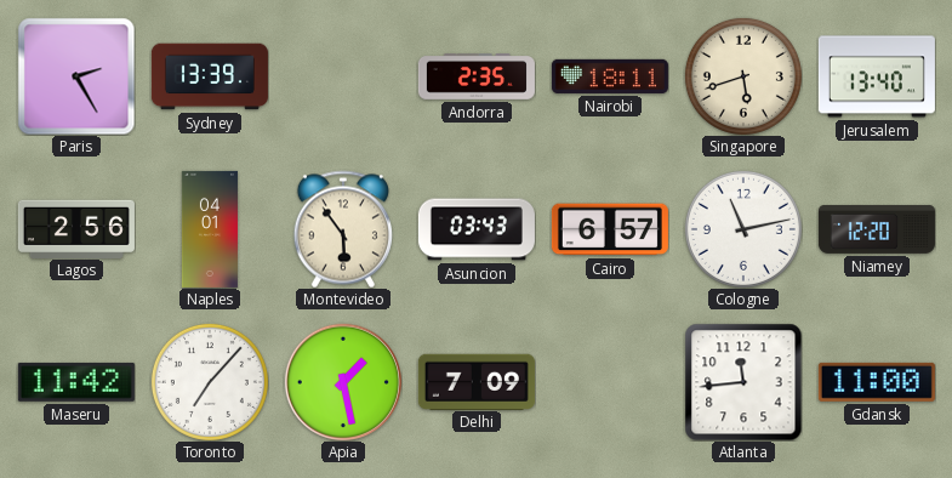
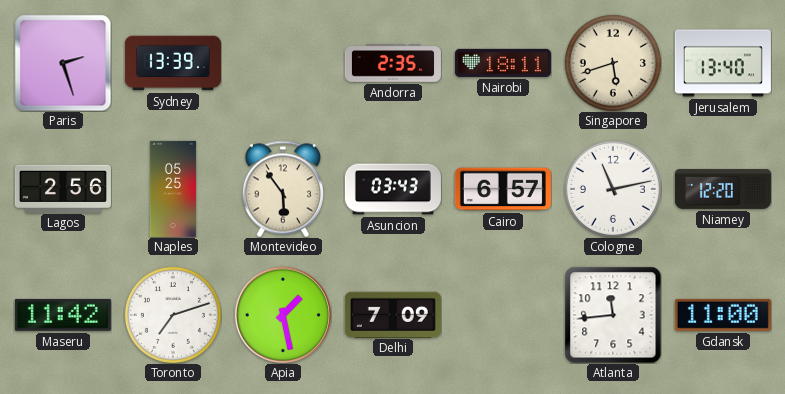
Paris: 2:25 -> 2:27 (63, 63)
Naples: 04:01 -> 05:25 (173, 189)
Toronto: 7:07 -> 7:12 (173, 315)
